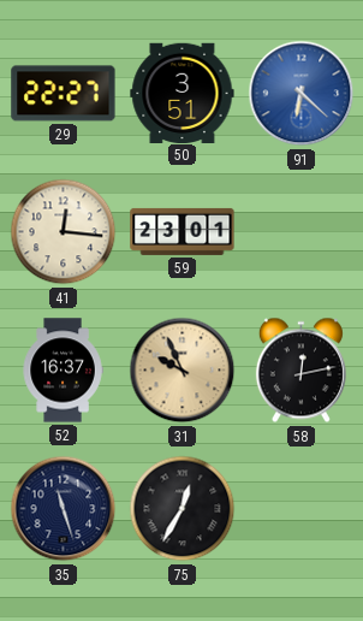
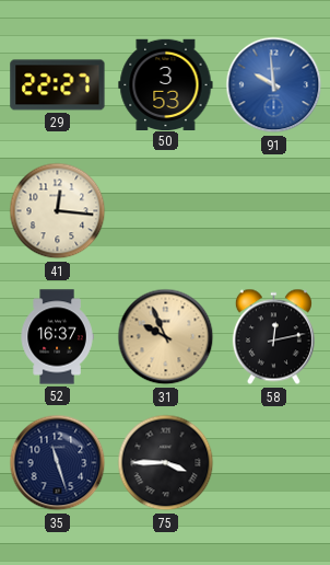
50: 3:51 -> 3:53 (166, 84)
91: 6:22 -> 9:59 (274, 85)
59: 23:01 -> none (183, 231)
75: 12:35 -> 3:45 (166, 463)
